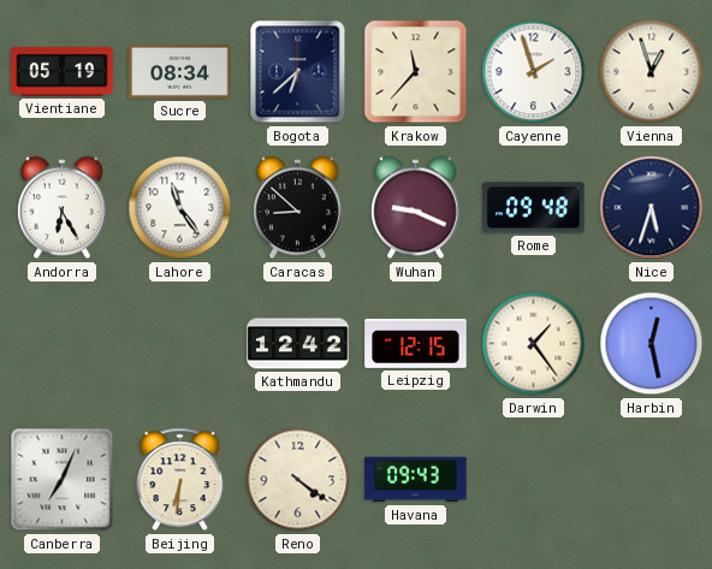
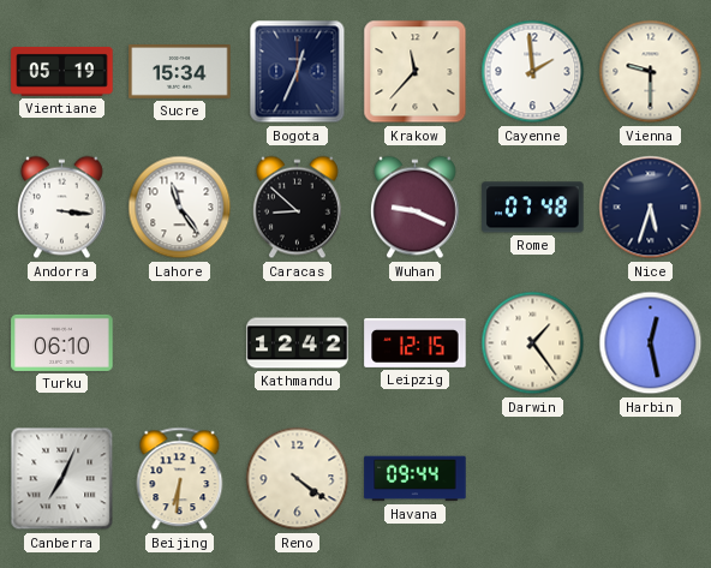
Sucre: 08:34 -> 15:34 (180, 72)
Bogota: 6:38 -> 12:34 (298, 72)
Cayenne: 1:57 -> 1:59 (533, 72)
Vienna: 12:57 -> 9:30 (651, 72)
Andorra: 6:25 -> 3:16 (61, 208)
Rome: 09:48 -> 07:48 (533, 208)
Turku: none -> 06:10 (62, 342)
Havana: 09:43 -> 09:44 (416, 479)
